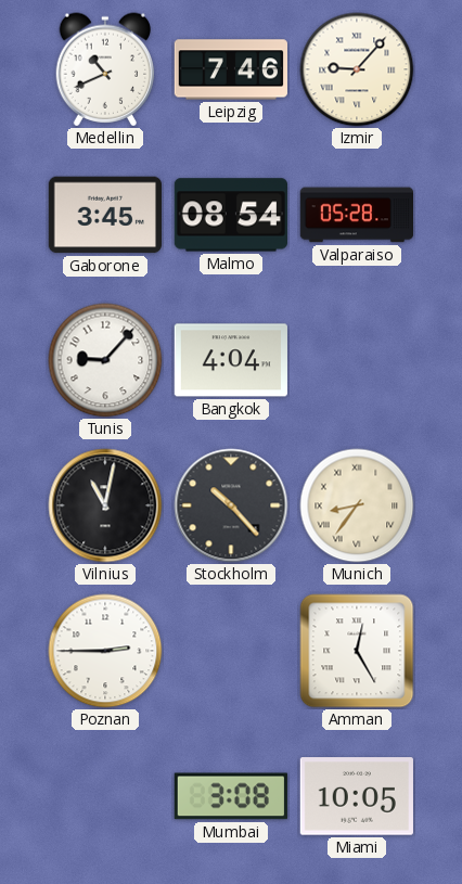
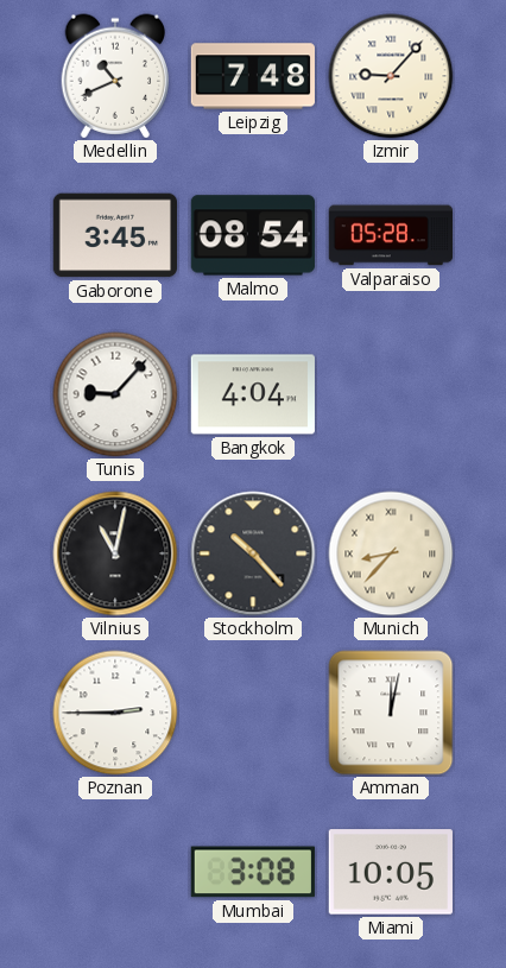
Leipzig: 7:46 -> 7:48 (252, 76)
Munich: 8:36 -> 8:37 (391, 553)
Amman: 12:25 -> 12:02 (391, 713)
